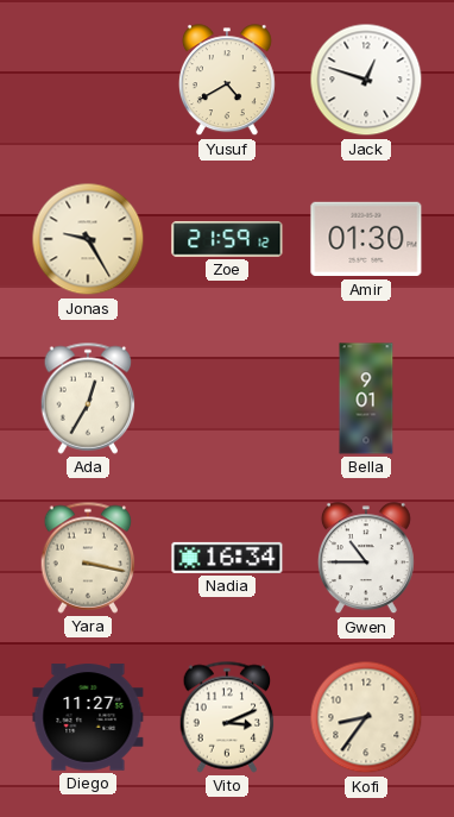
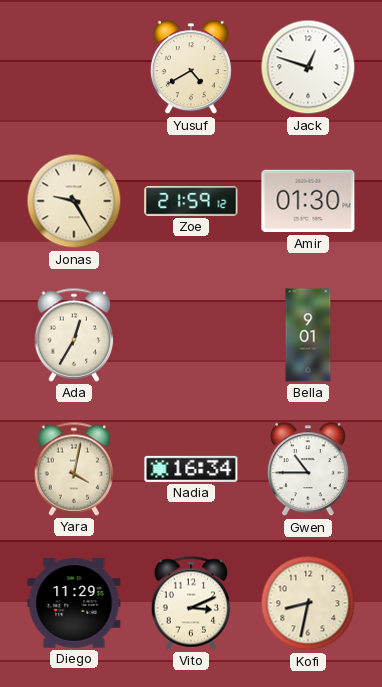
Yara: 3:17 -> 4:02 (74, 469)
Diego: 11:27 -> 11:29 (74, 603)
Kofi: 8:36 -> 8:32 (308, 603)
